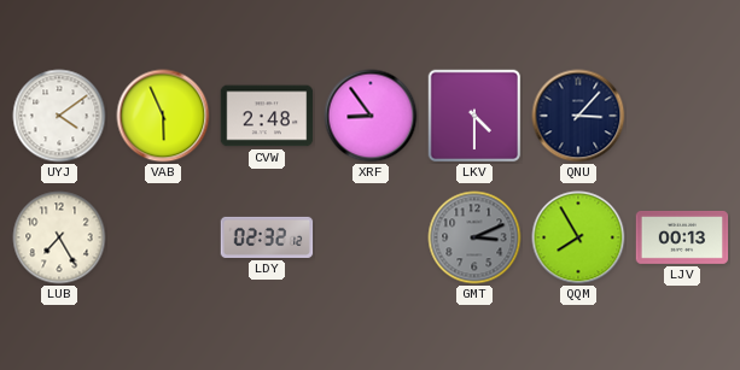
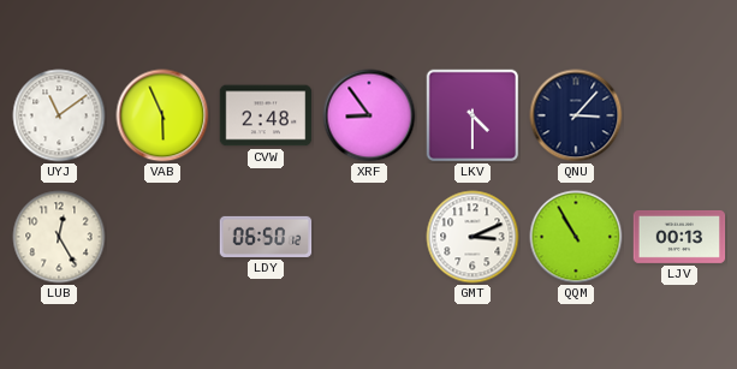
UYJ: 4:09 -> 11:09 (59, 115)
LUB: 7:25 -> 12:25 (59, 237)
LDY: 02:32 -> 06:50 (266, 237)
GMT dial: grey -> white (472, 237)
QQM: 7:55 -> 10:55 (576, 237)
